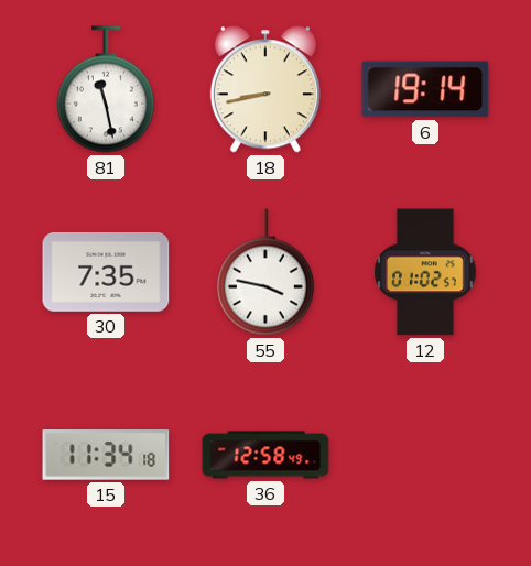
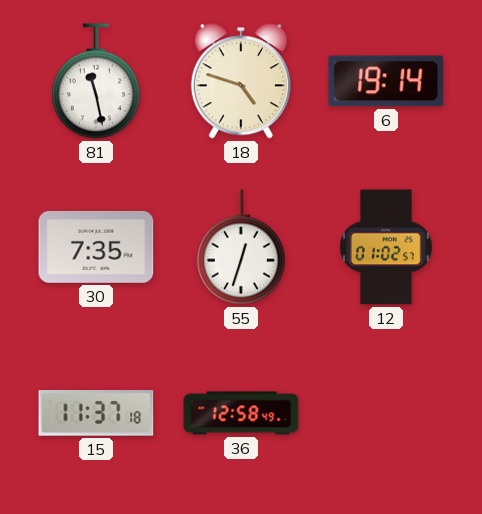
18: 8:43 -> 4:48 (241, 81)
55: 3:47 -> 12:33 (241, 247)
15: 11:34 -> 11:37 (96, 413)
